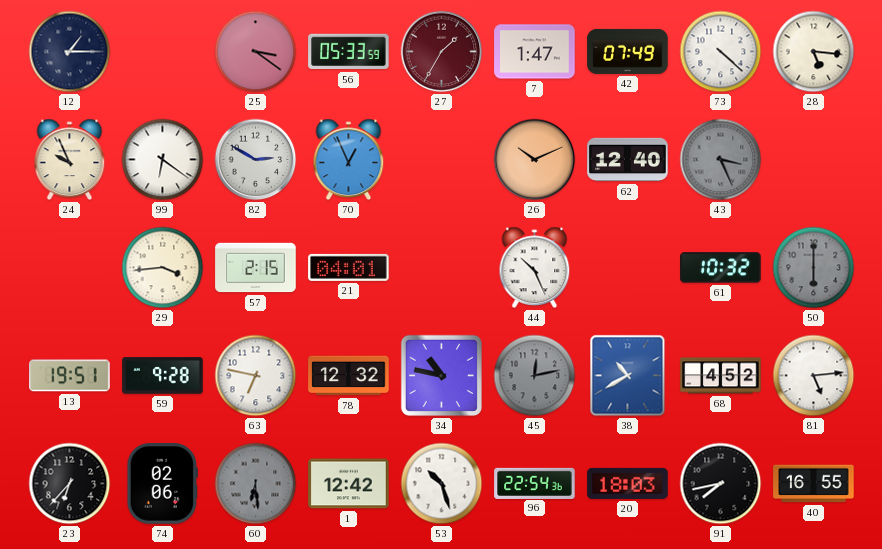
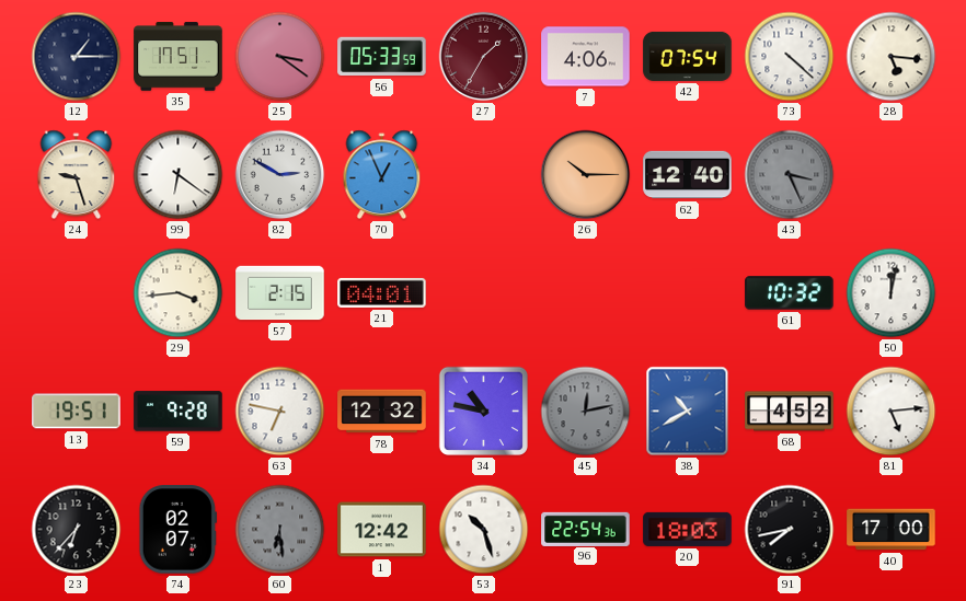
35: none -> 17:51 (179, 57)
7: 1:47 -> 4:06 (586, 57)
42: 07:49 -> 07:54 (688, 56)
24: 9:56 -> 9:27 (77, 175)
26: 10:11 -> 10:15 (586, 175)
44: 10:26 -> none (535, 268)
50: 6:00 -> 12:02 (892, 293)
50 dial: grey -> white (892, 293)
74: 02:06 -> 02:07 (177, 530)
40: 16:55 -> 17:00 (892, 530)
